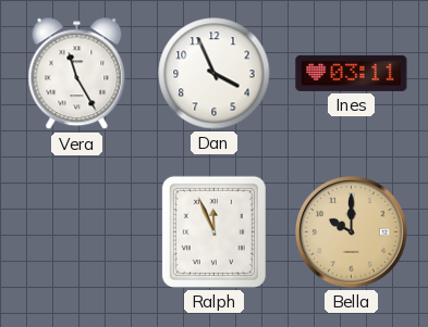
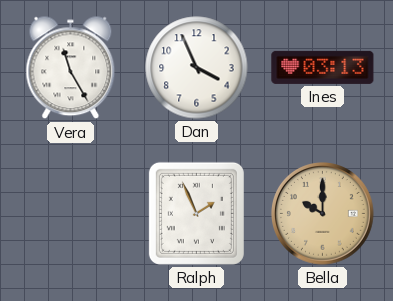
Ines: 03:11 -> 03:13 (323, 67)
Ralph: 11:56 -> 1:56 (196, 213)
